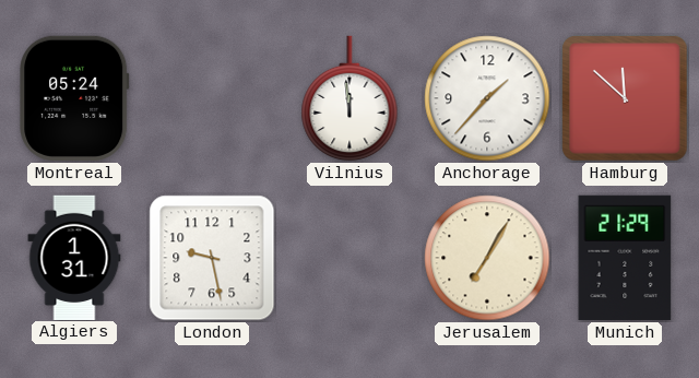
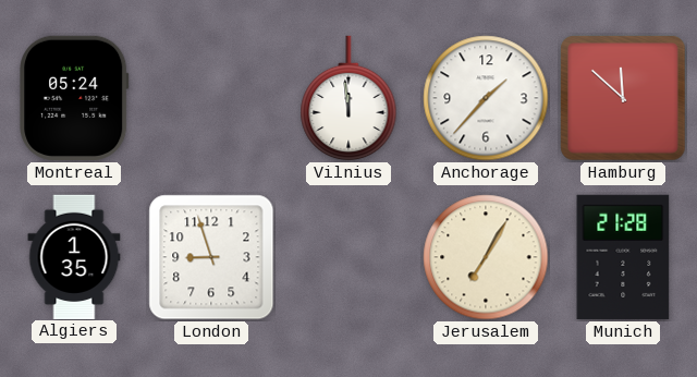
Algiers: 1:31 -> 1:35 (74, 256)
London: 9:28 -> 8:57 (211, 257)
Munich: 21:29 -> 21:28 (623, 257)
